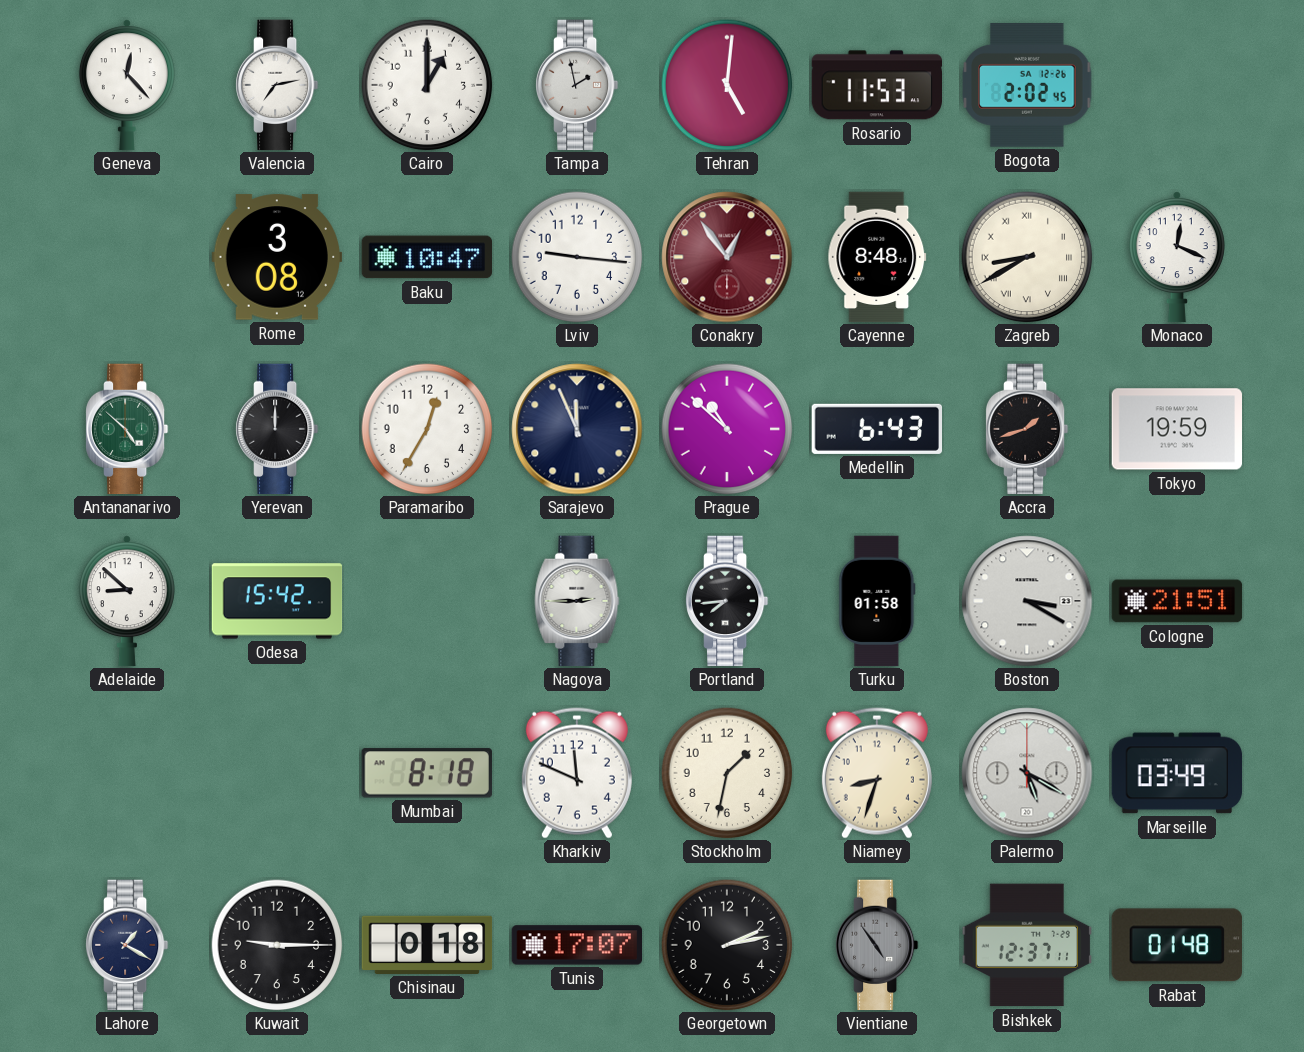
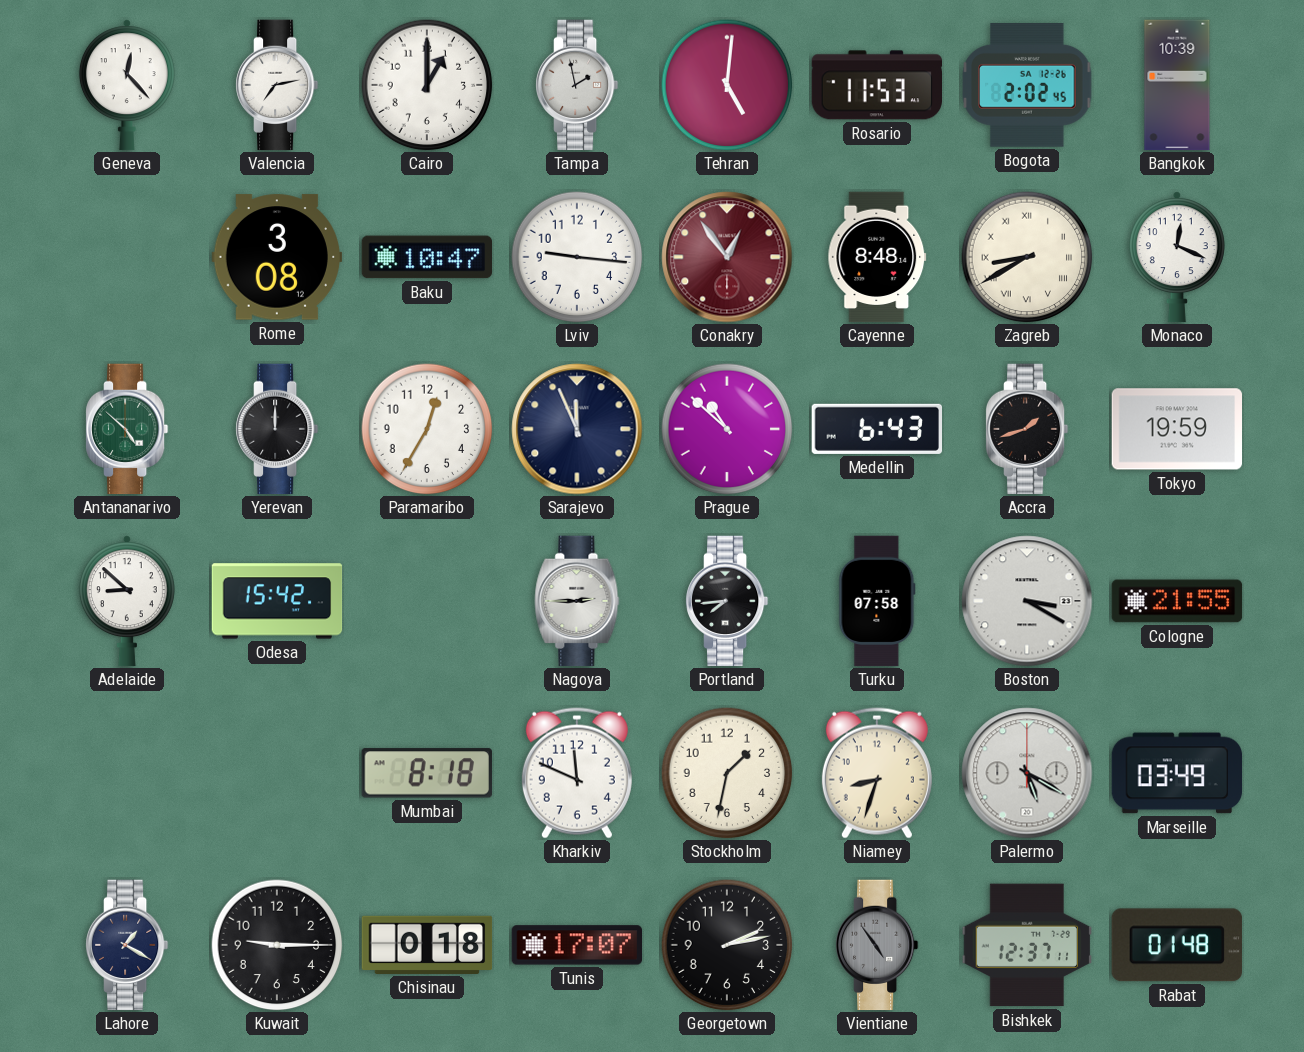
Bangkok: none -> 10:39 (1177, 85)
Turku: 01:58 -> 07:58 (877, 601)
Cologne: 21:51 -> 21:55 (1177, 601)
